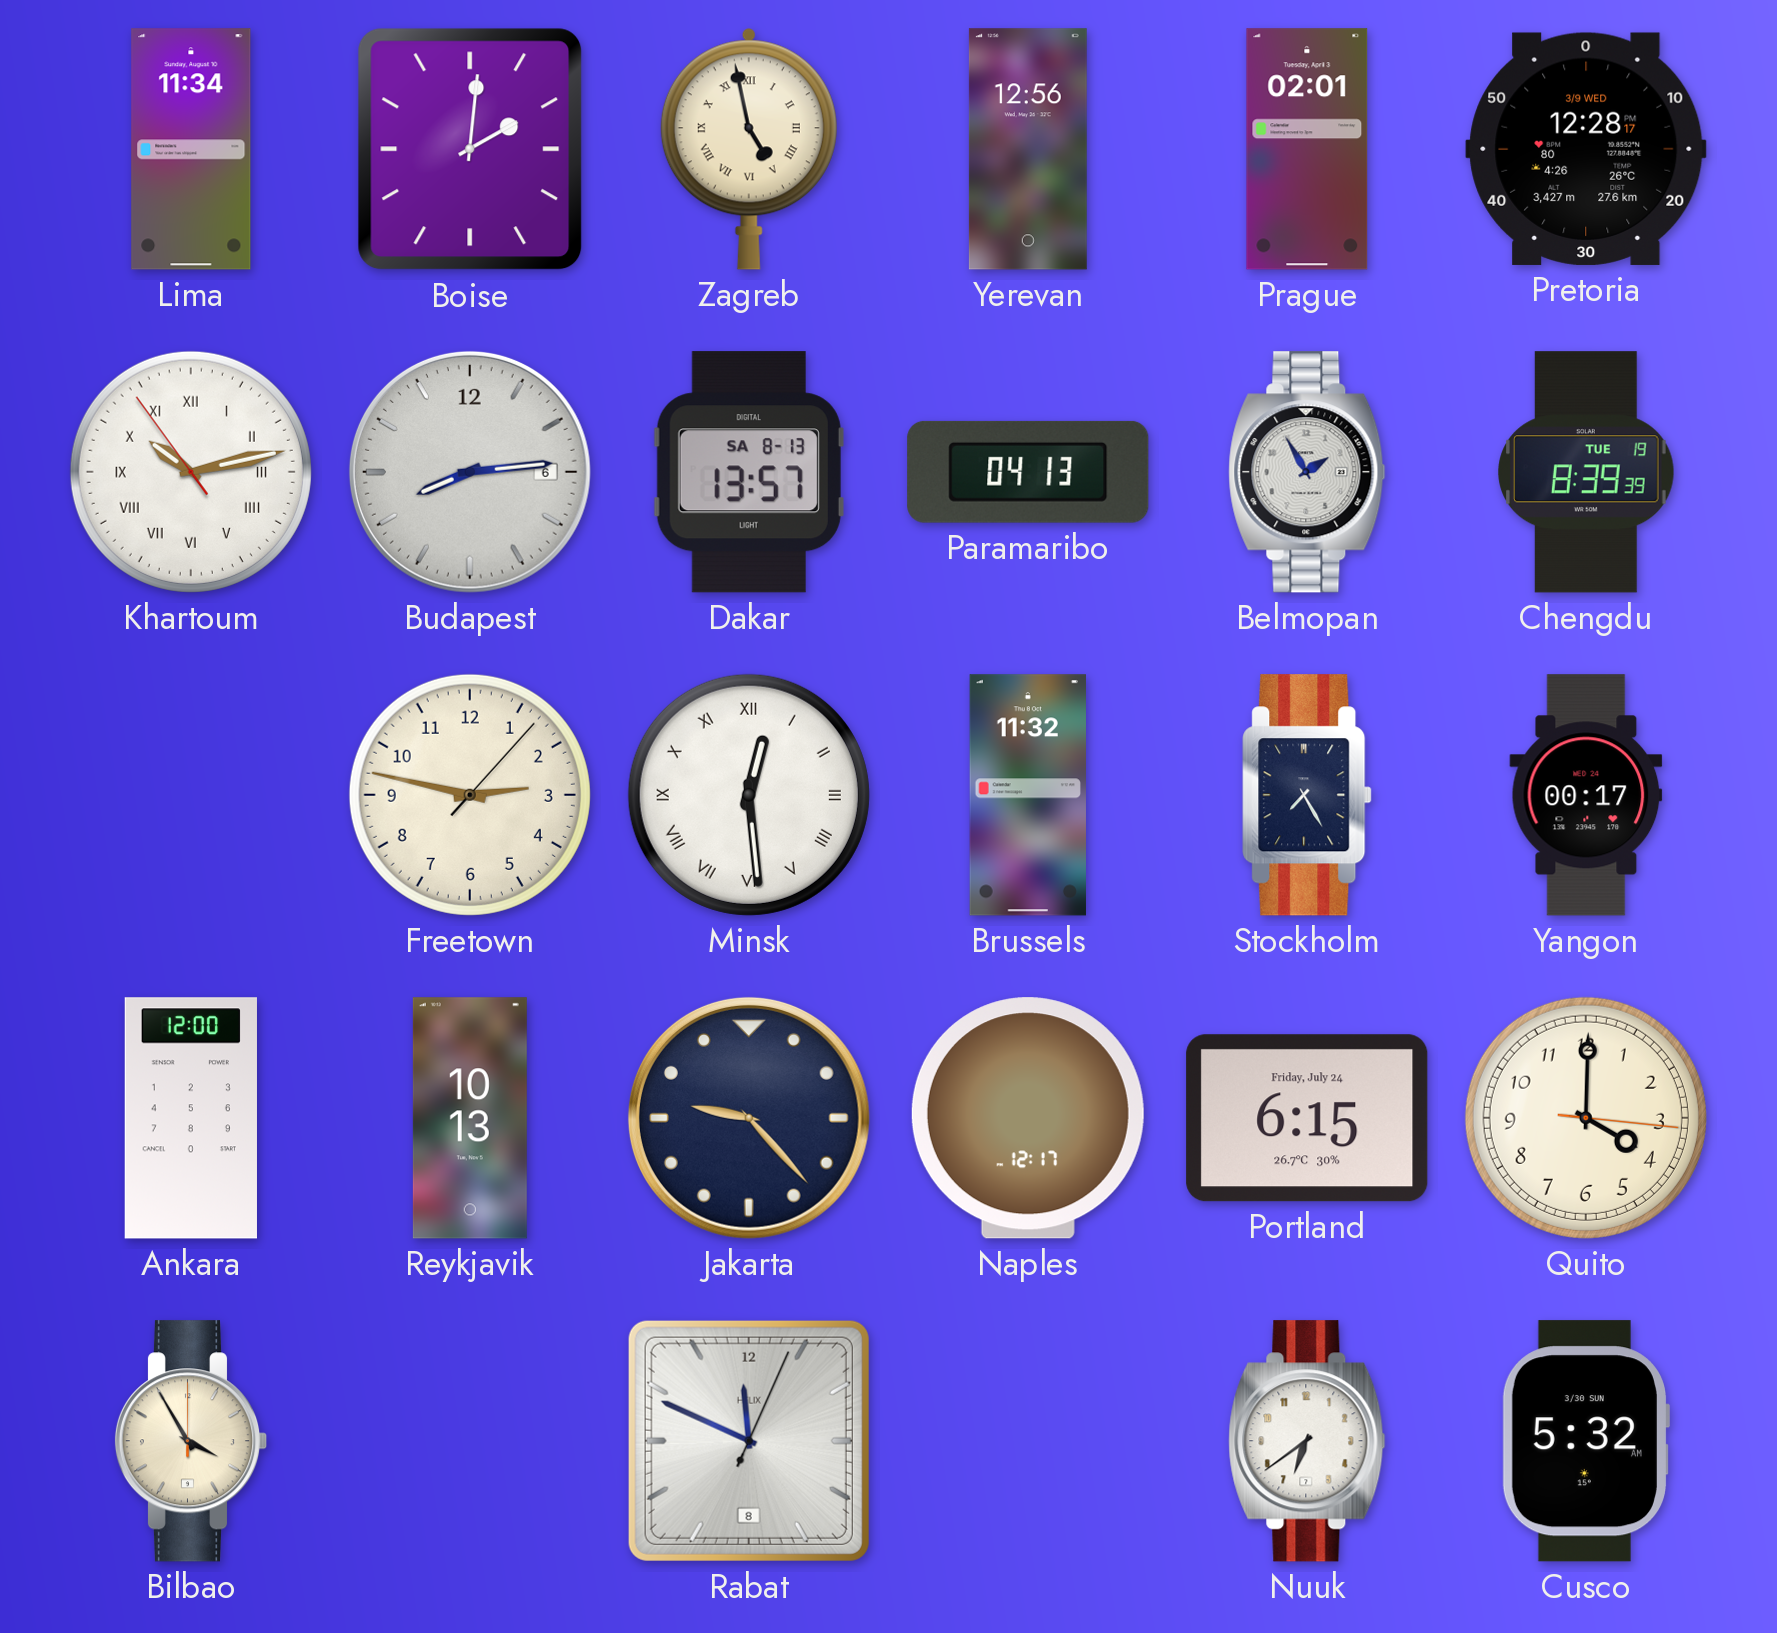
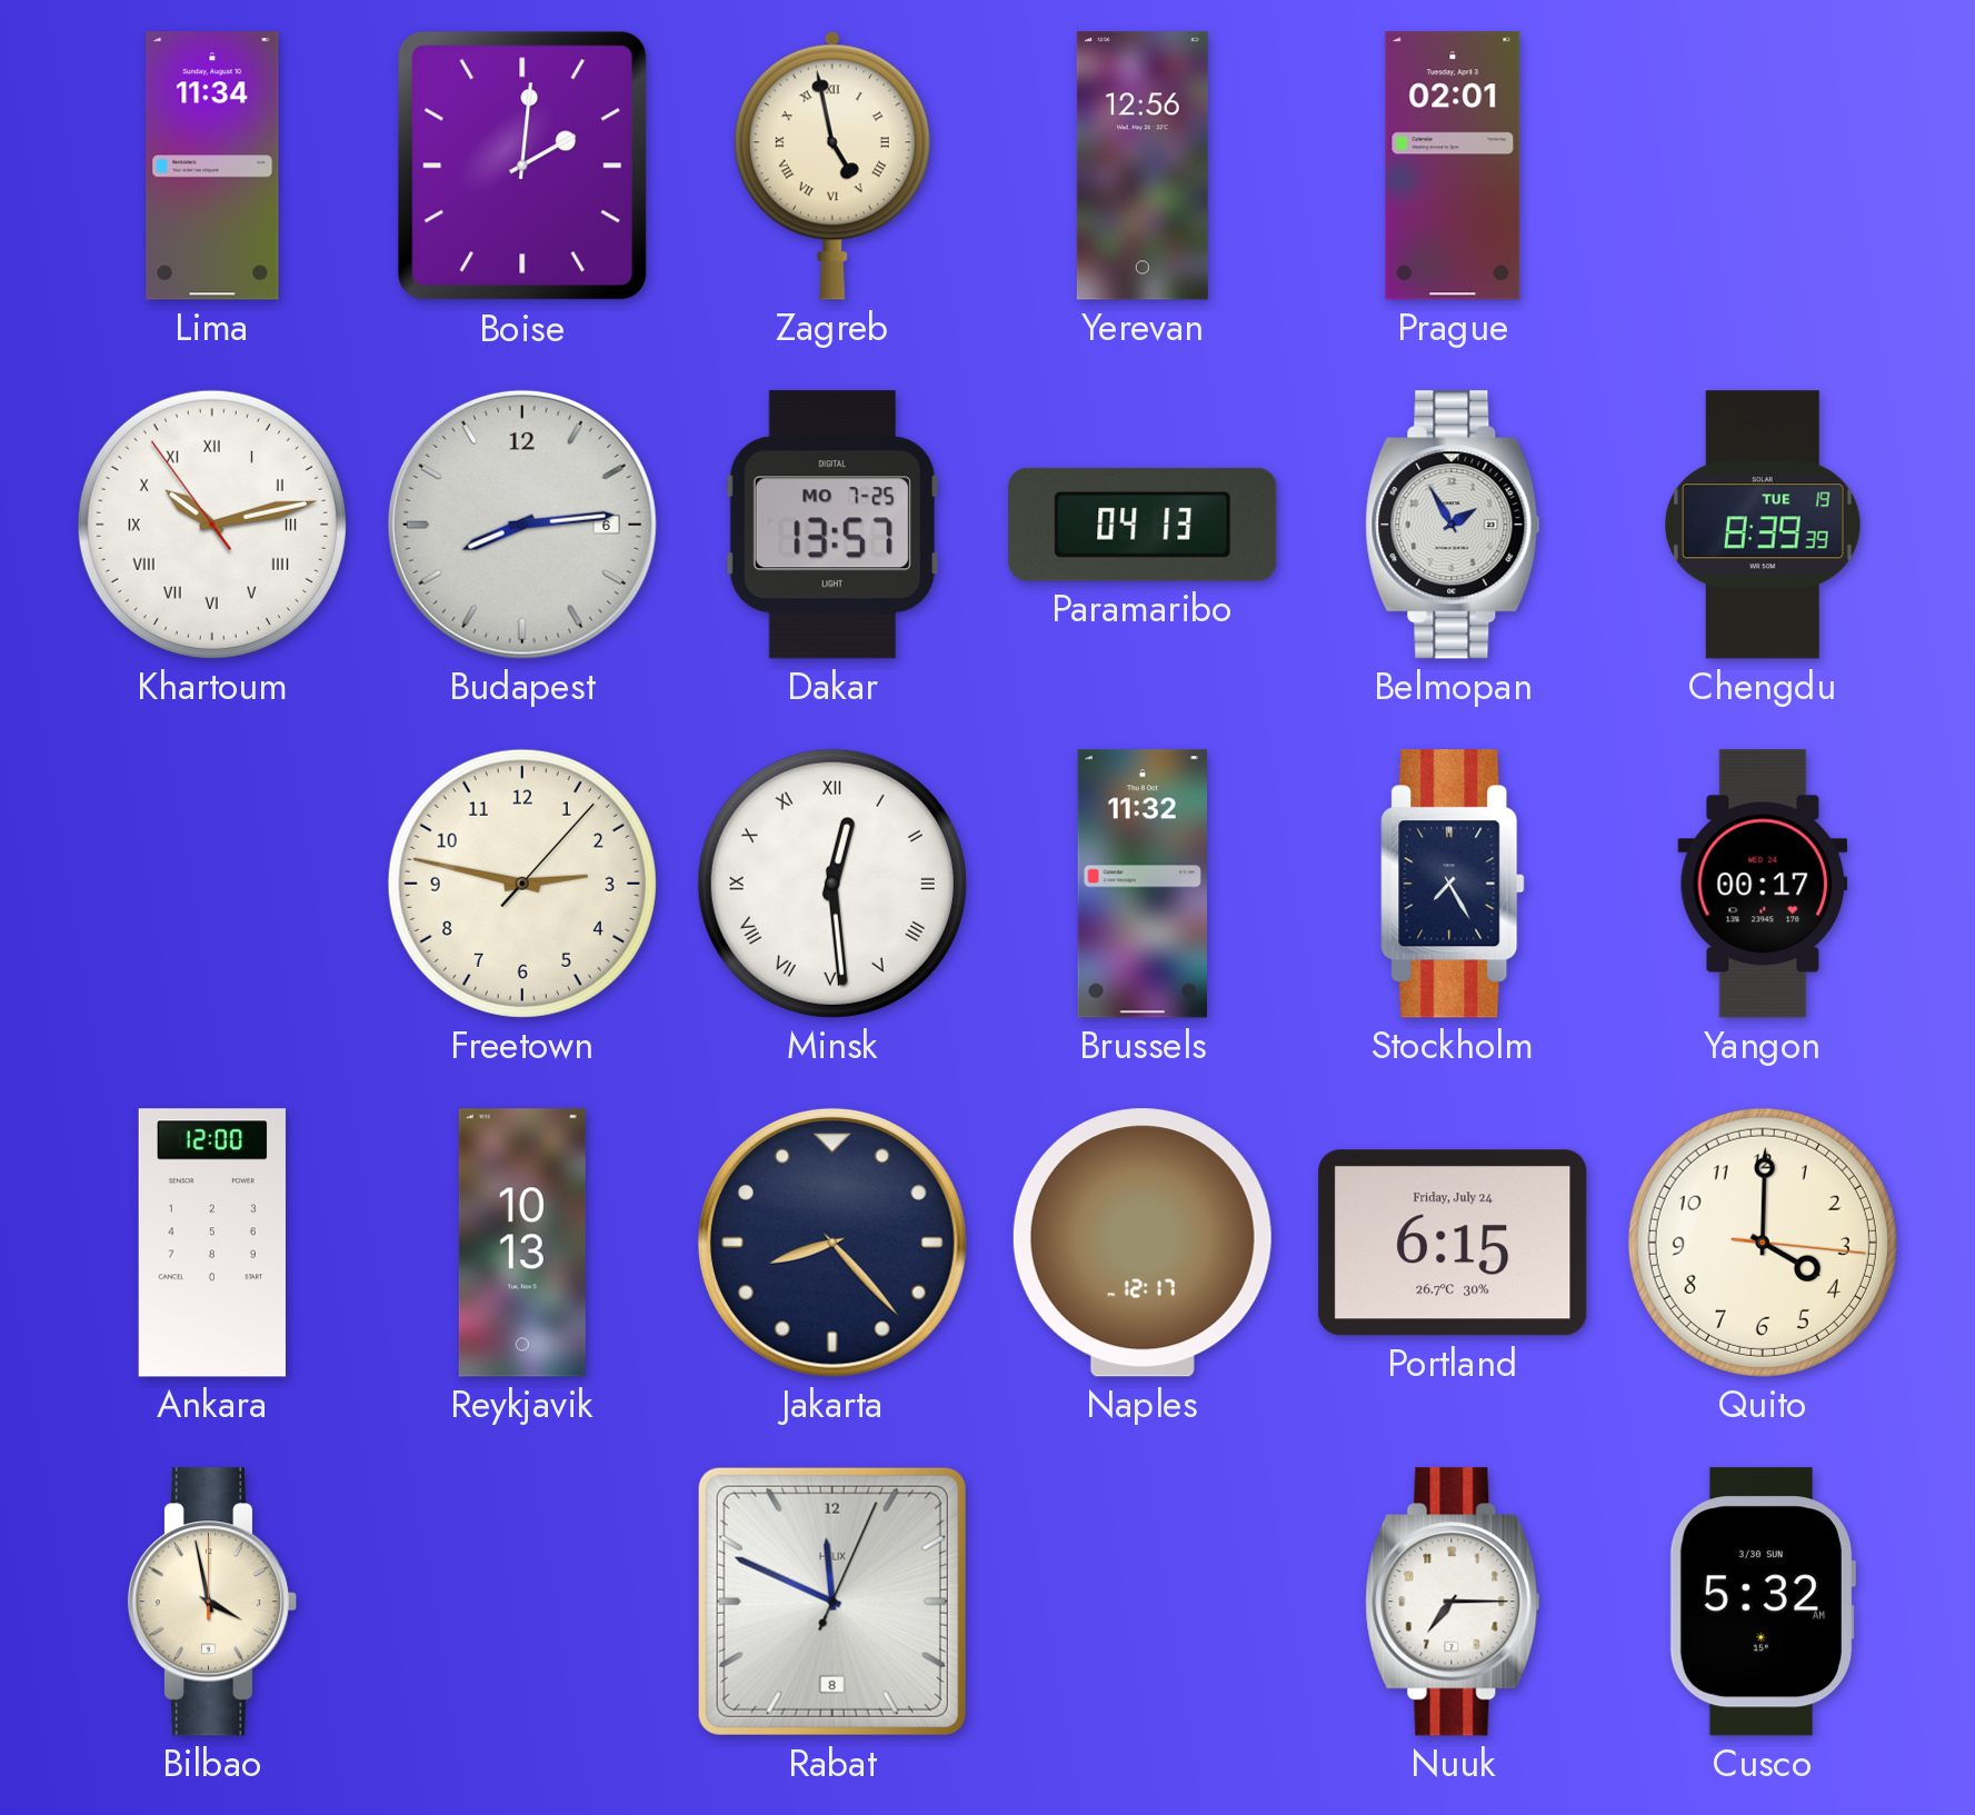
Pretoria: 12:28 -> none (1586, 149)
Dakar date: SA 8-13 -> MO 7-25 (832, 525)
Jakarta: 9:23 -> 8:23 (832, 1243)
Bilbao: 3:55 -> 3:58 (212, 1602)
Nuuk: 6:39 -> 7:15 (1453, 1602)
